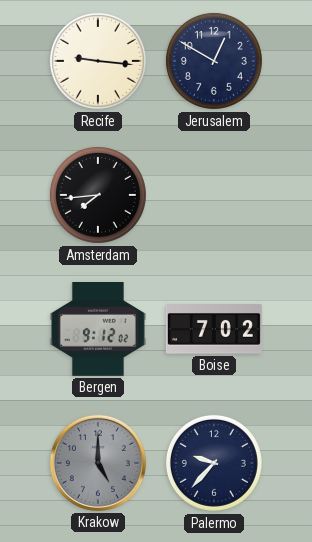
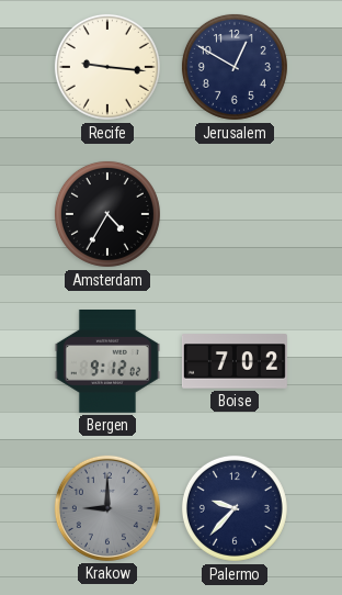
Amsterdam: 7:44 -> 4:35 (107, 214)
Krakow: 5:00 -> 9:00 (107, 508)
